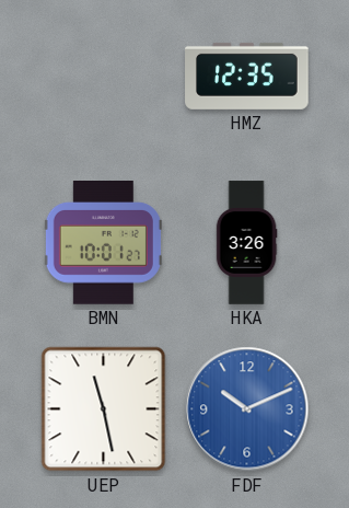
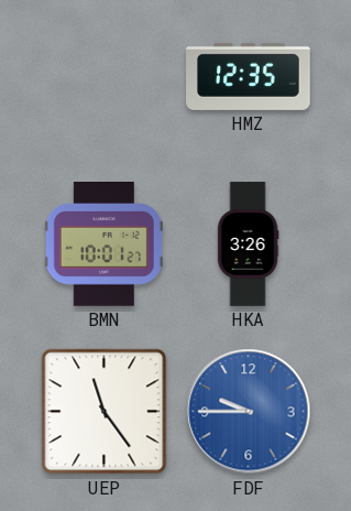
UEP: 11:28 -> 11:24 (105, 412)
FDF: 10:11 -> 9:45 (249, 412)
